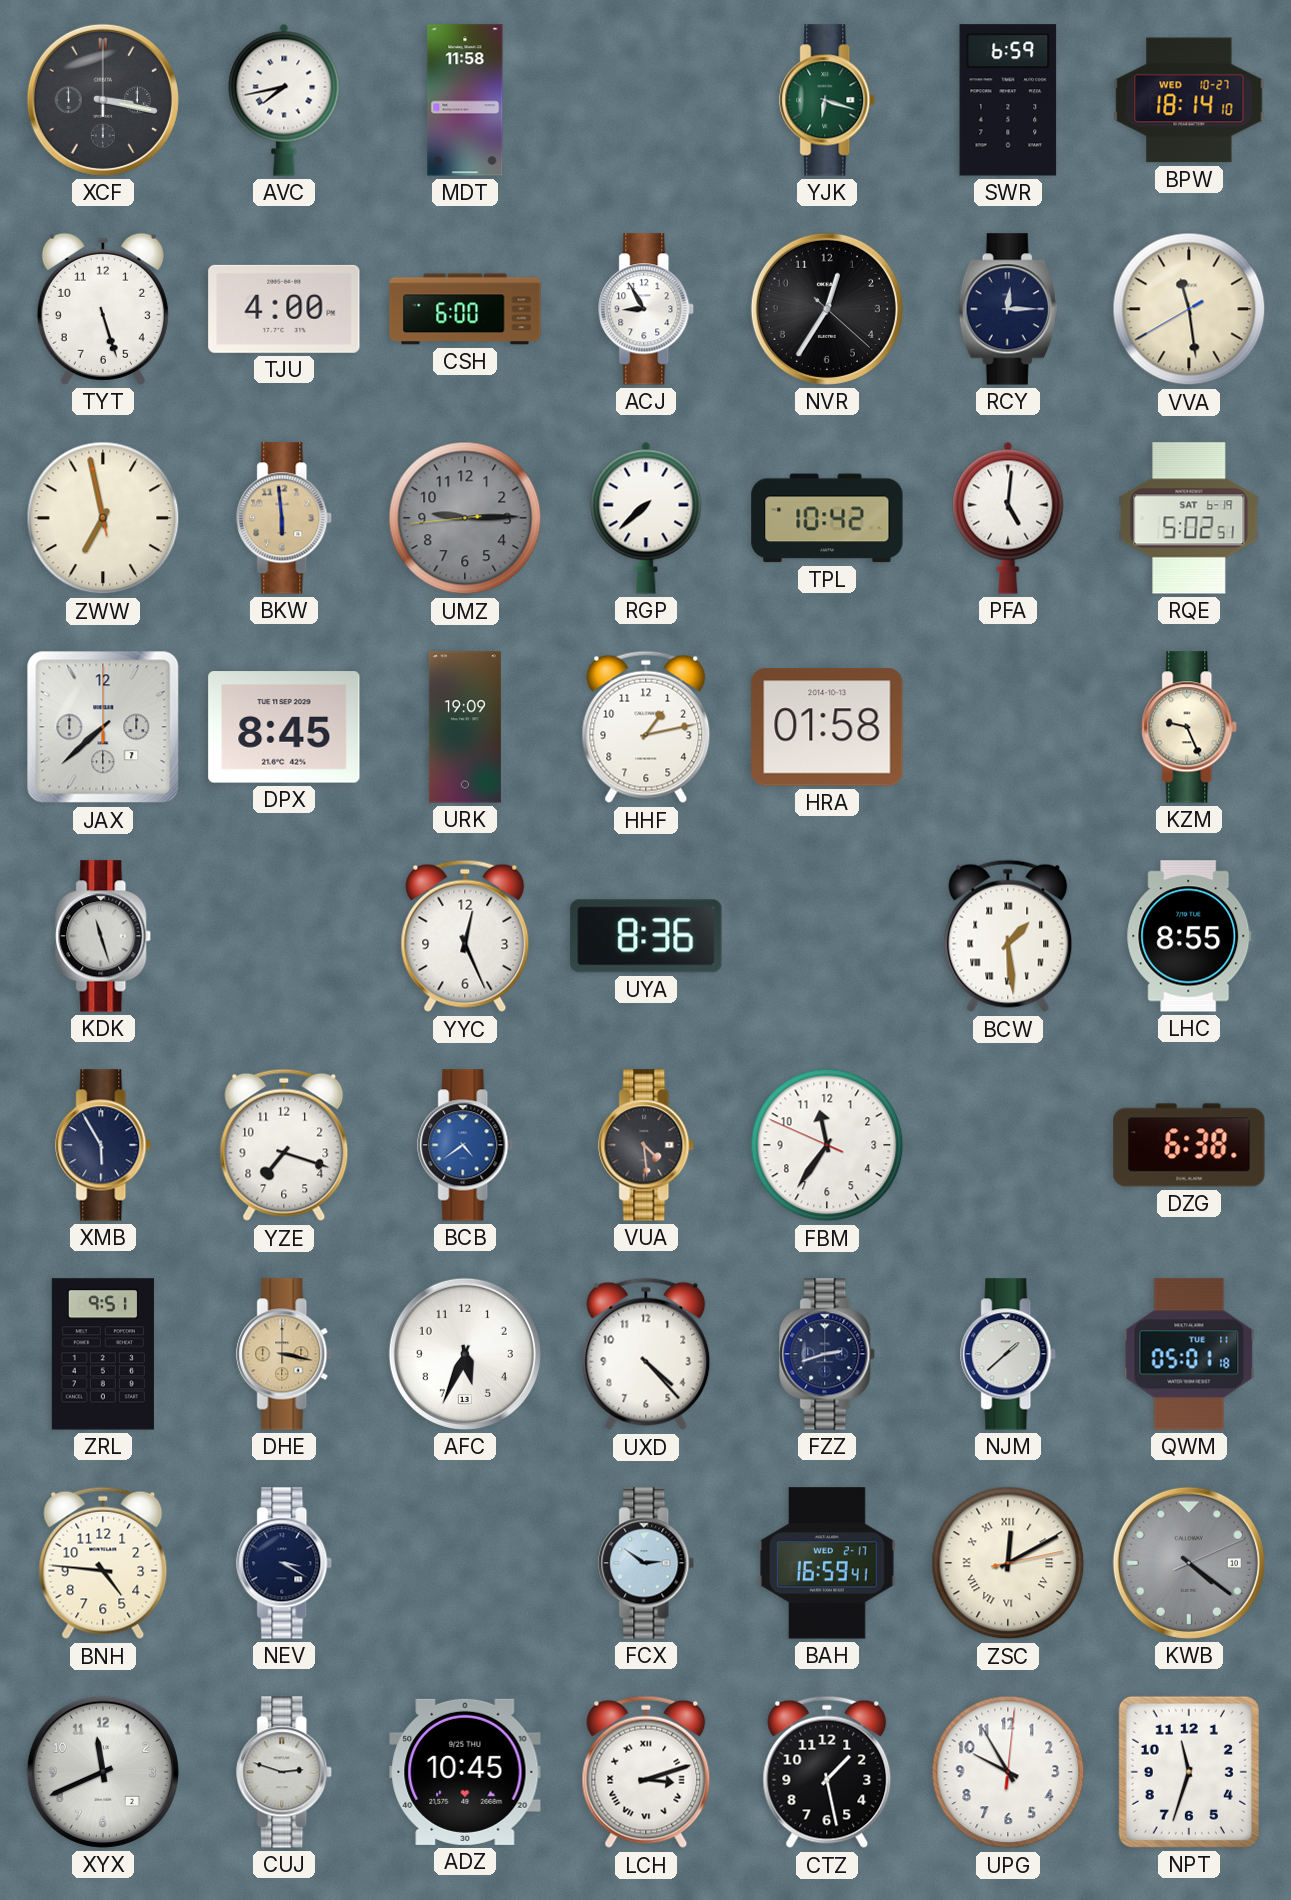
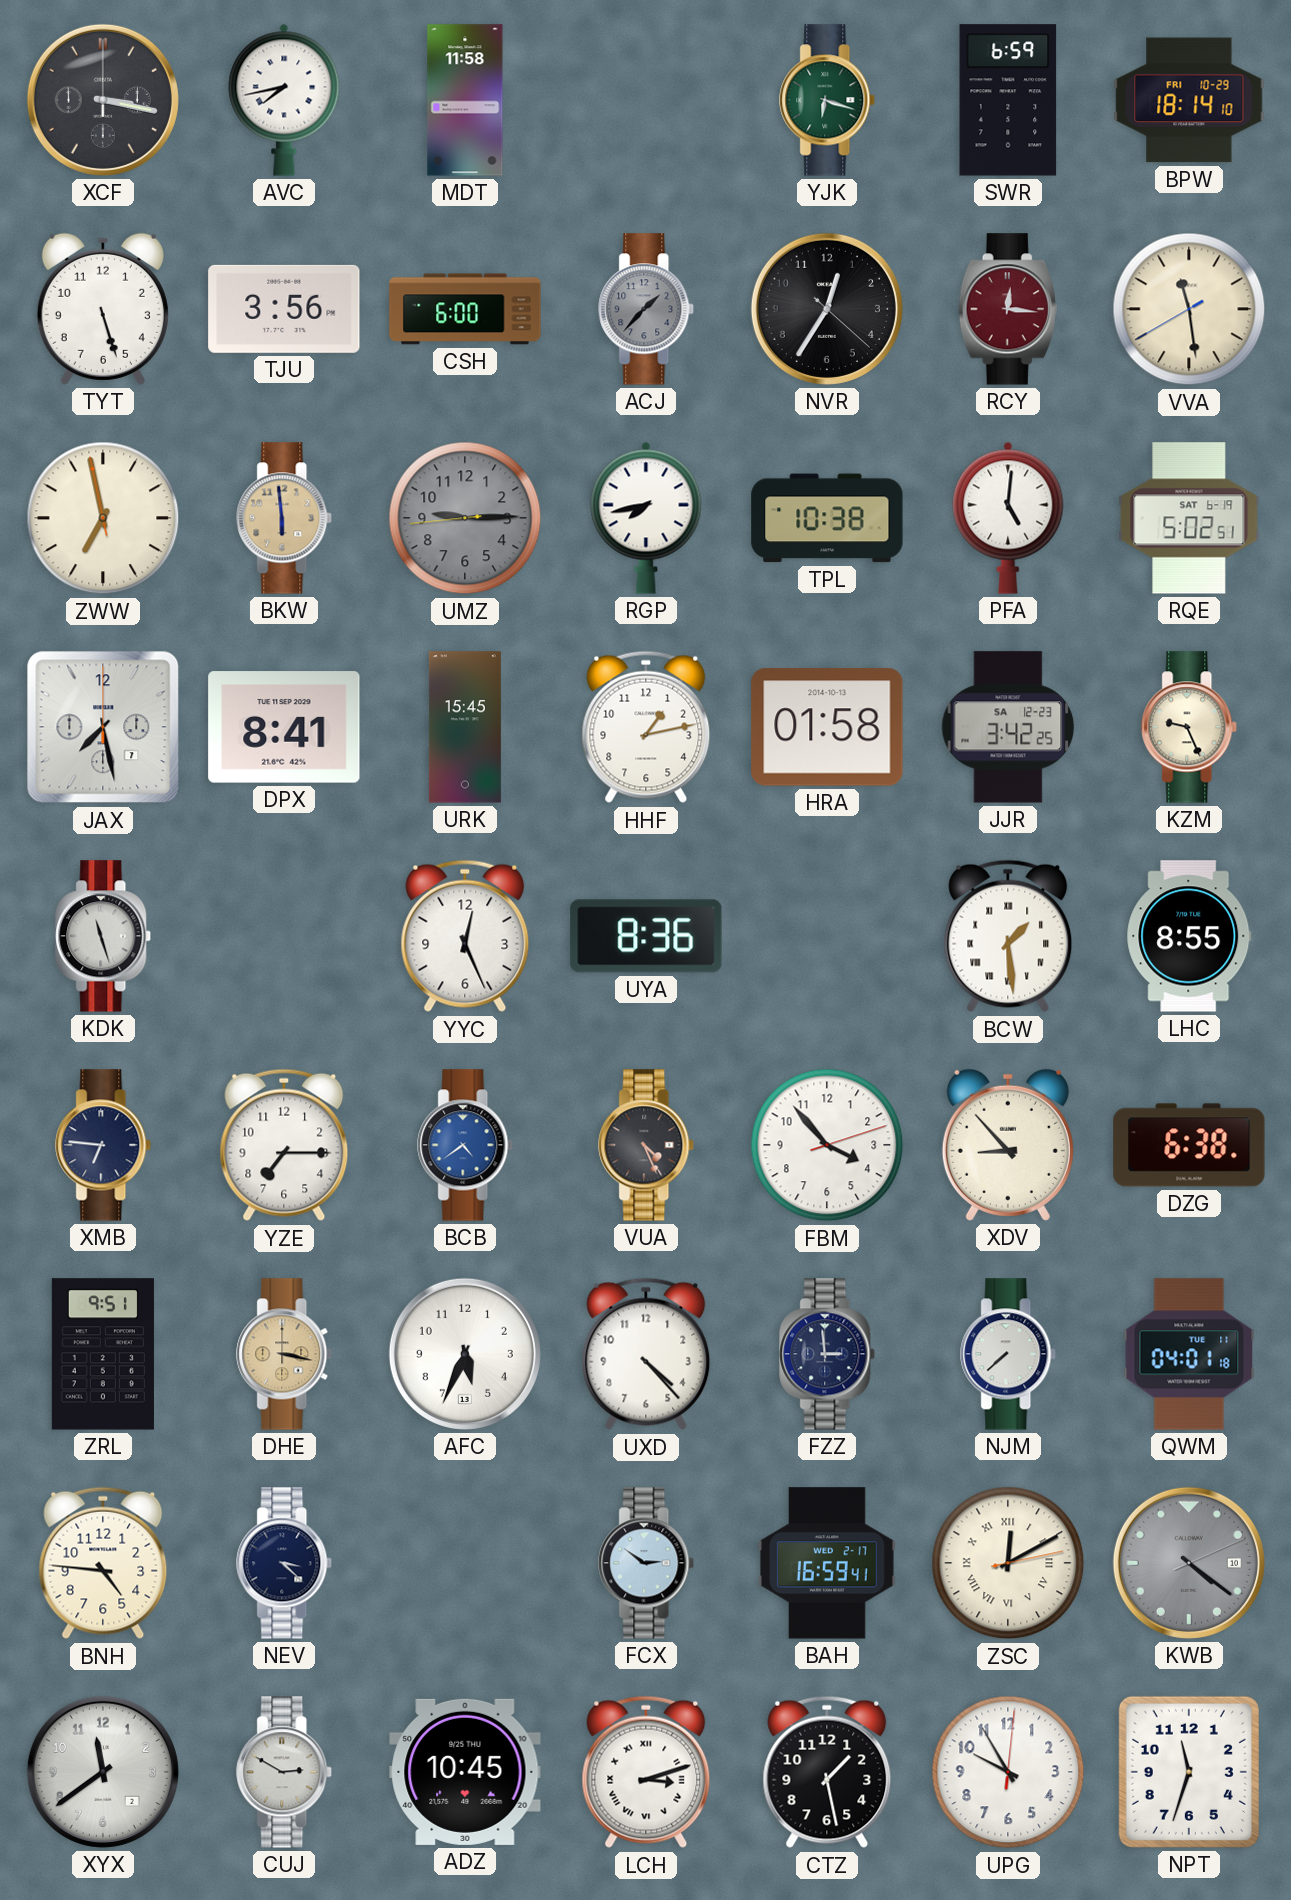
BPW date: WED 10-27 -> FRI 10-29 (1189, 100)
TJU: 4:00 -> 3:56 (284, 309)
ACJ: 8:55 -> 1:37 (647, 309)
ACJ dial: white -> grey (647, 309)
RCY: 12:15 -> 12:16 (1008, 309)
RCY dial: navy -> burgundy (1008, 309)
RGP: 7:38 -> 7:43 (646, 518)
TPL: 10:42 -> 10:38 (827, 518)
JAX: 7:38 -> 7:28 (103, 727)
DPX: 8:45 -> 8:41 (284, 727)
URK: 19:09 -> 15:45 (465, 727)
JJR: none -> 3:42 (1008, 727)
XMB: 5:55 -> 6:46 (104, 1145)
YZE: 7:18 -> 7:15 (284, 1145)
VUA: 4:29 -> 4:26 (647, 1145)
FBM: 11:35 -> 3:53 (827, 1145)
XDV: none -> 8:53 (1008, 1145)
FZZ: 2:42 -> 2:59 (828, 1354)
NJM: 1:38 -> 7:38 (1009, 1354)
QWM: 05:01 -> 04:01 (1189, 1354)
NEV: 3:20 -> 3:22 (285, 1563)
XYX: 11:41 -> 11:39 (103, 1772)
CUJ: 2:48 -> 2:50 (285, 1772)
